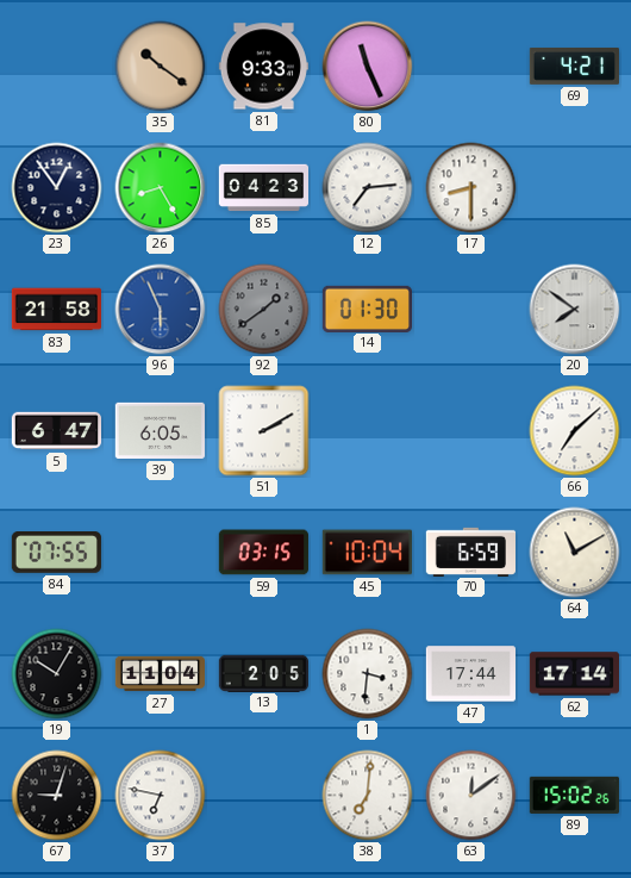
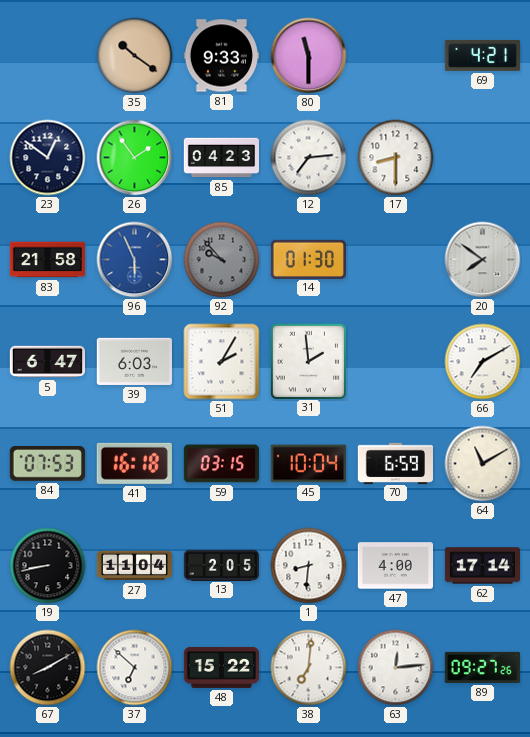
80: 11:26 -> 11:30 (309, 56)
23: 12:54 -> 12:51 (48, 158)
26: 8:25 -> 1:54 (135, 158)
92: 1:39 -> 9:53 (222, 260)
39: 6:05 -> 6:03 (134, 361)
51: 2:10 -> 2:05 (222, 362)
31: none -> 1:59 (308, 361)
66: 7:08 -> 7:10 (483, 362)
84: 07:55 -> 07:53 (47, 464)
41: none -> 16:18 (134, 463)
19: 10:05 -> 8:43 (48, 566)
1: 3:31 -> 8:31 (309, 566)
47: 17:44 -> 4:00 (395, 566)
67: 9:03 -> 8:10 (48, 668)
37: 6:47 -> 6:52 (135, 668)
48: none -> 15:22 (221, 667)
63: 12:09 -> 12:14 (396, 668)
89: 15:02 -> 09:27 (482, 667)
